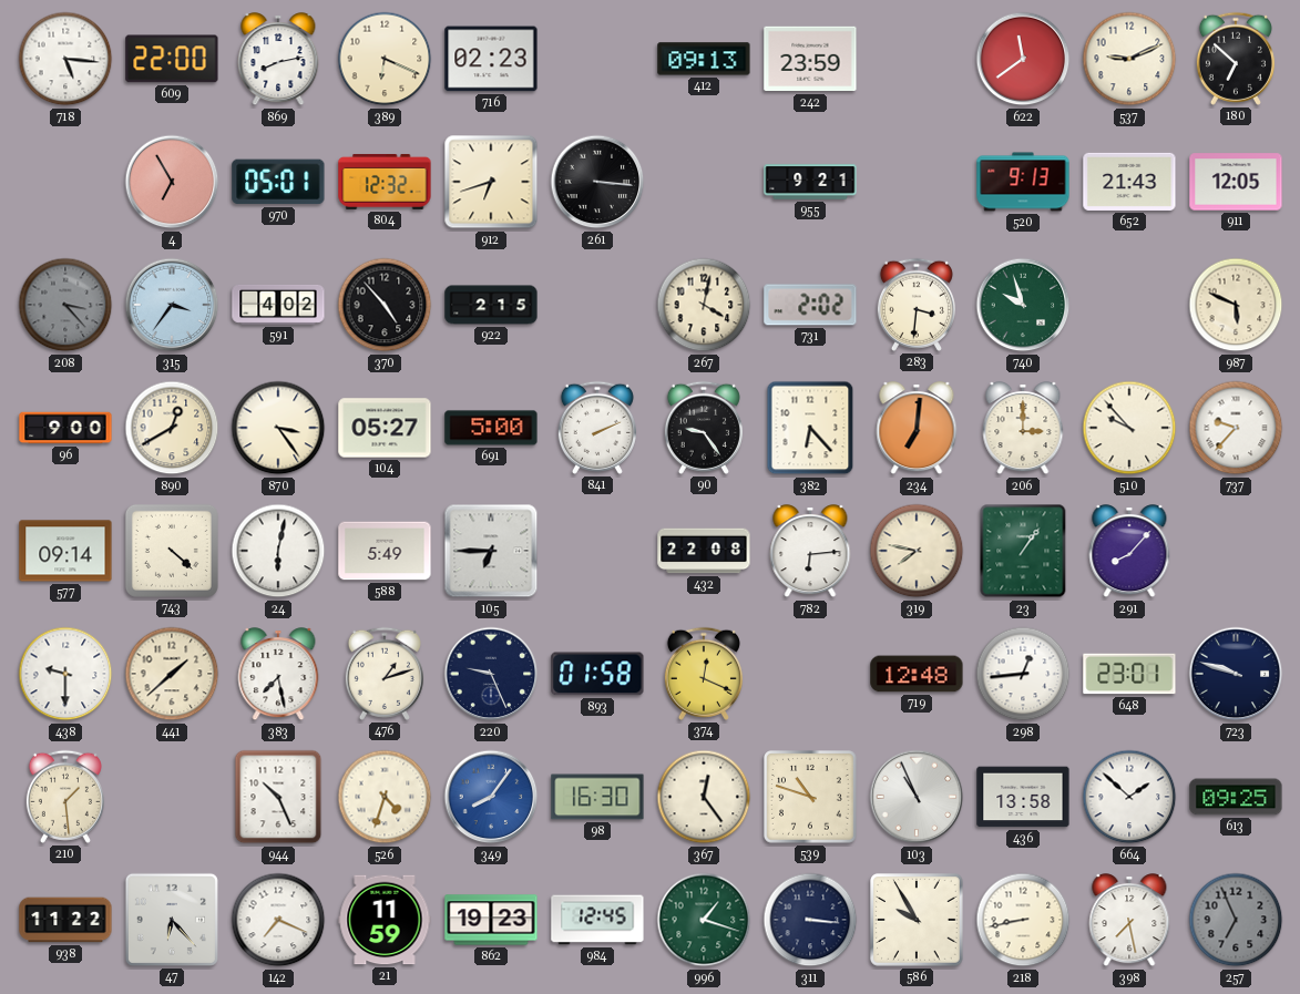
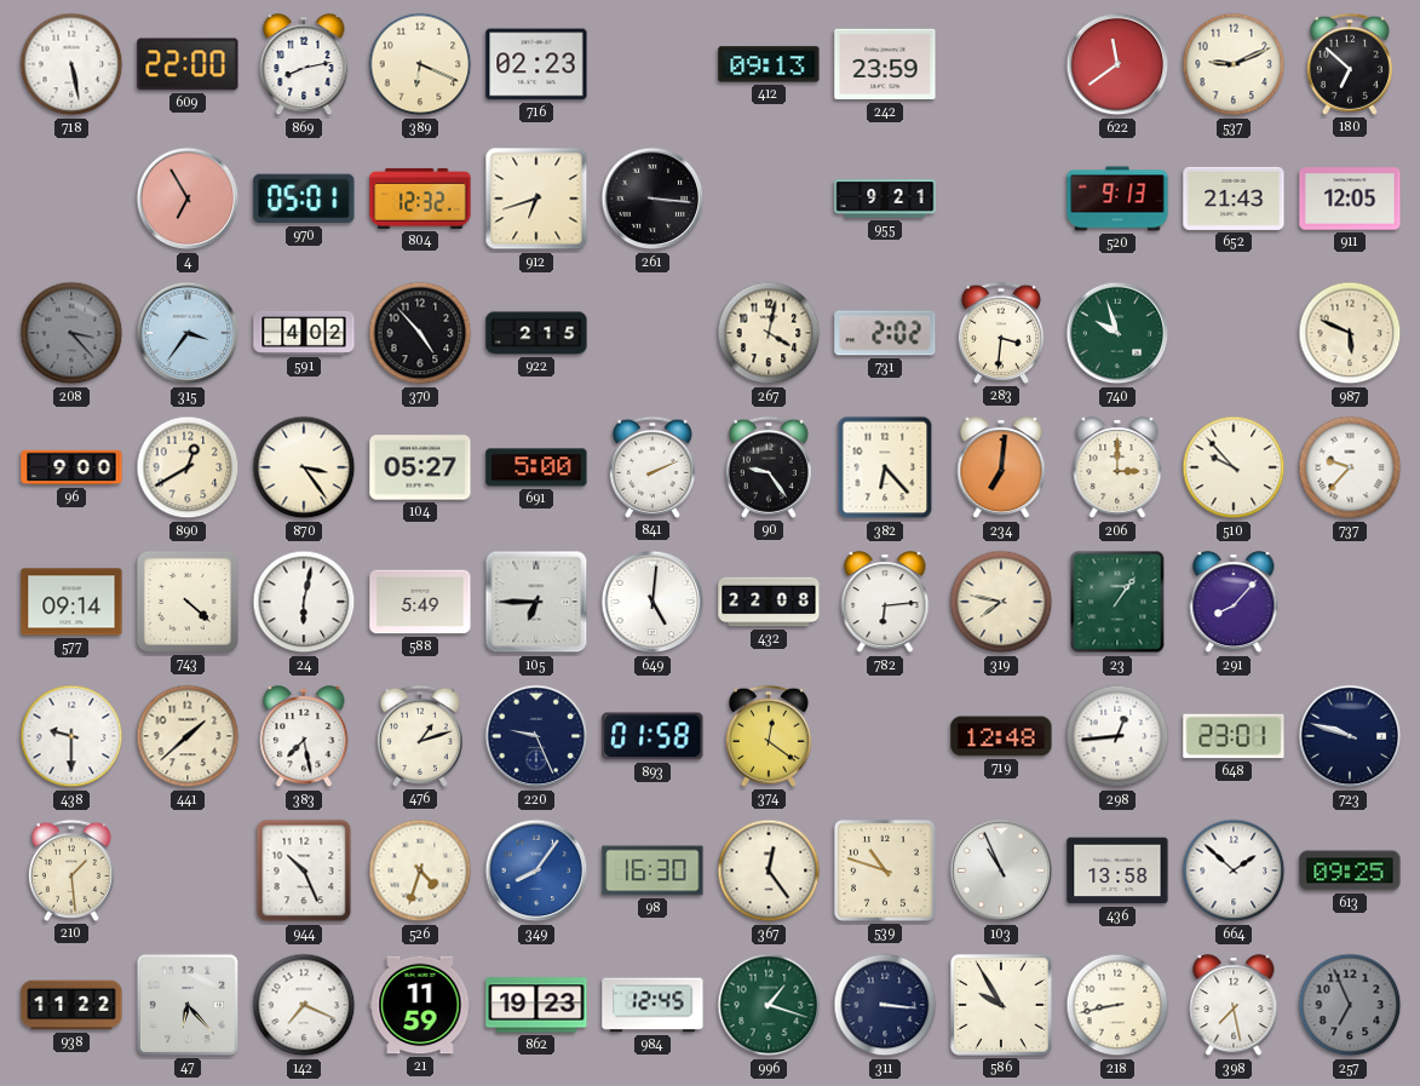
718: 5:16 -> 5:28 (71, 64)
649: none -> 5:01 (652, 602)
374: 12:19 -> 12:21 (769, 736)
